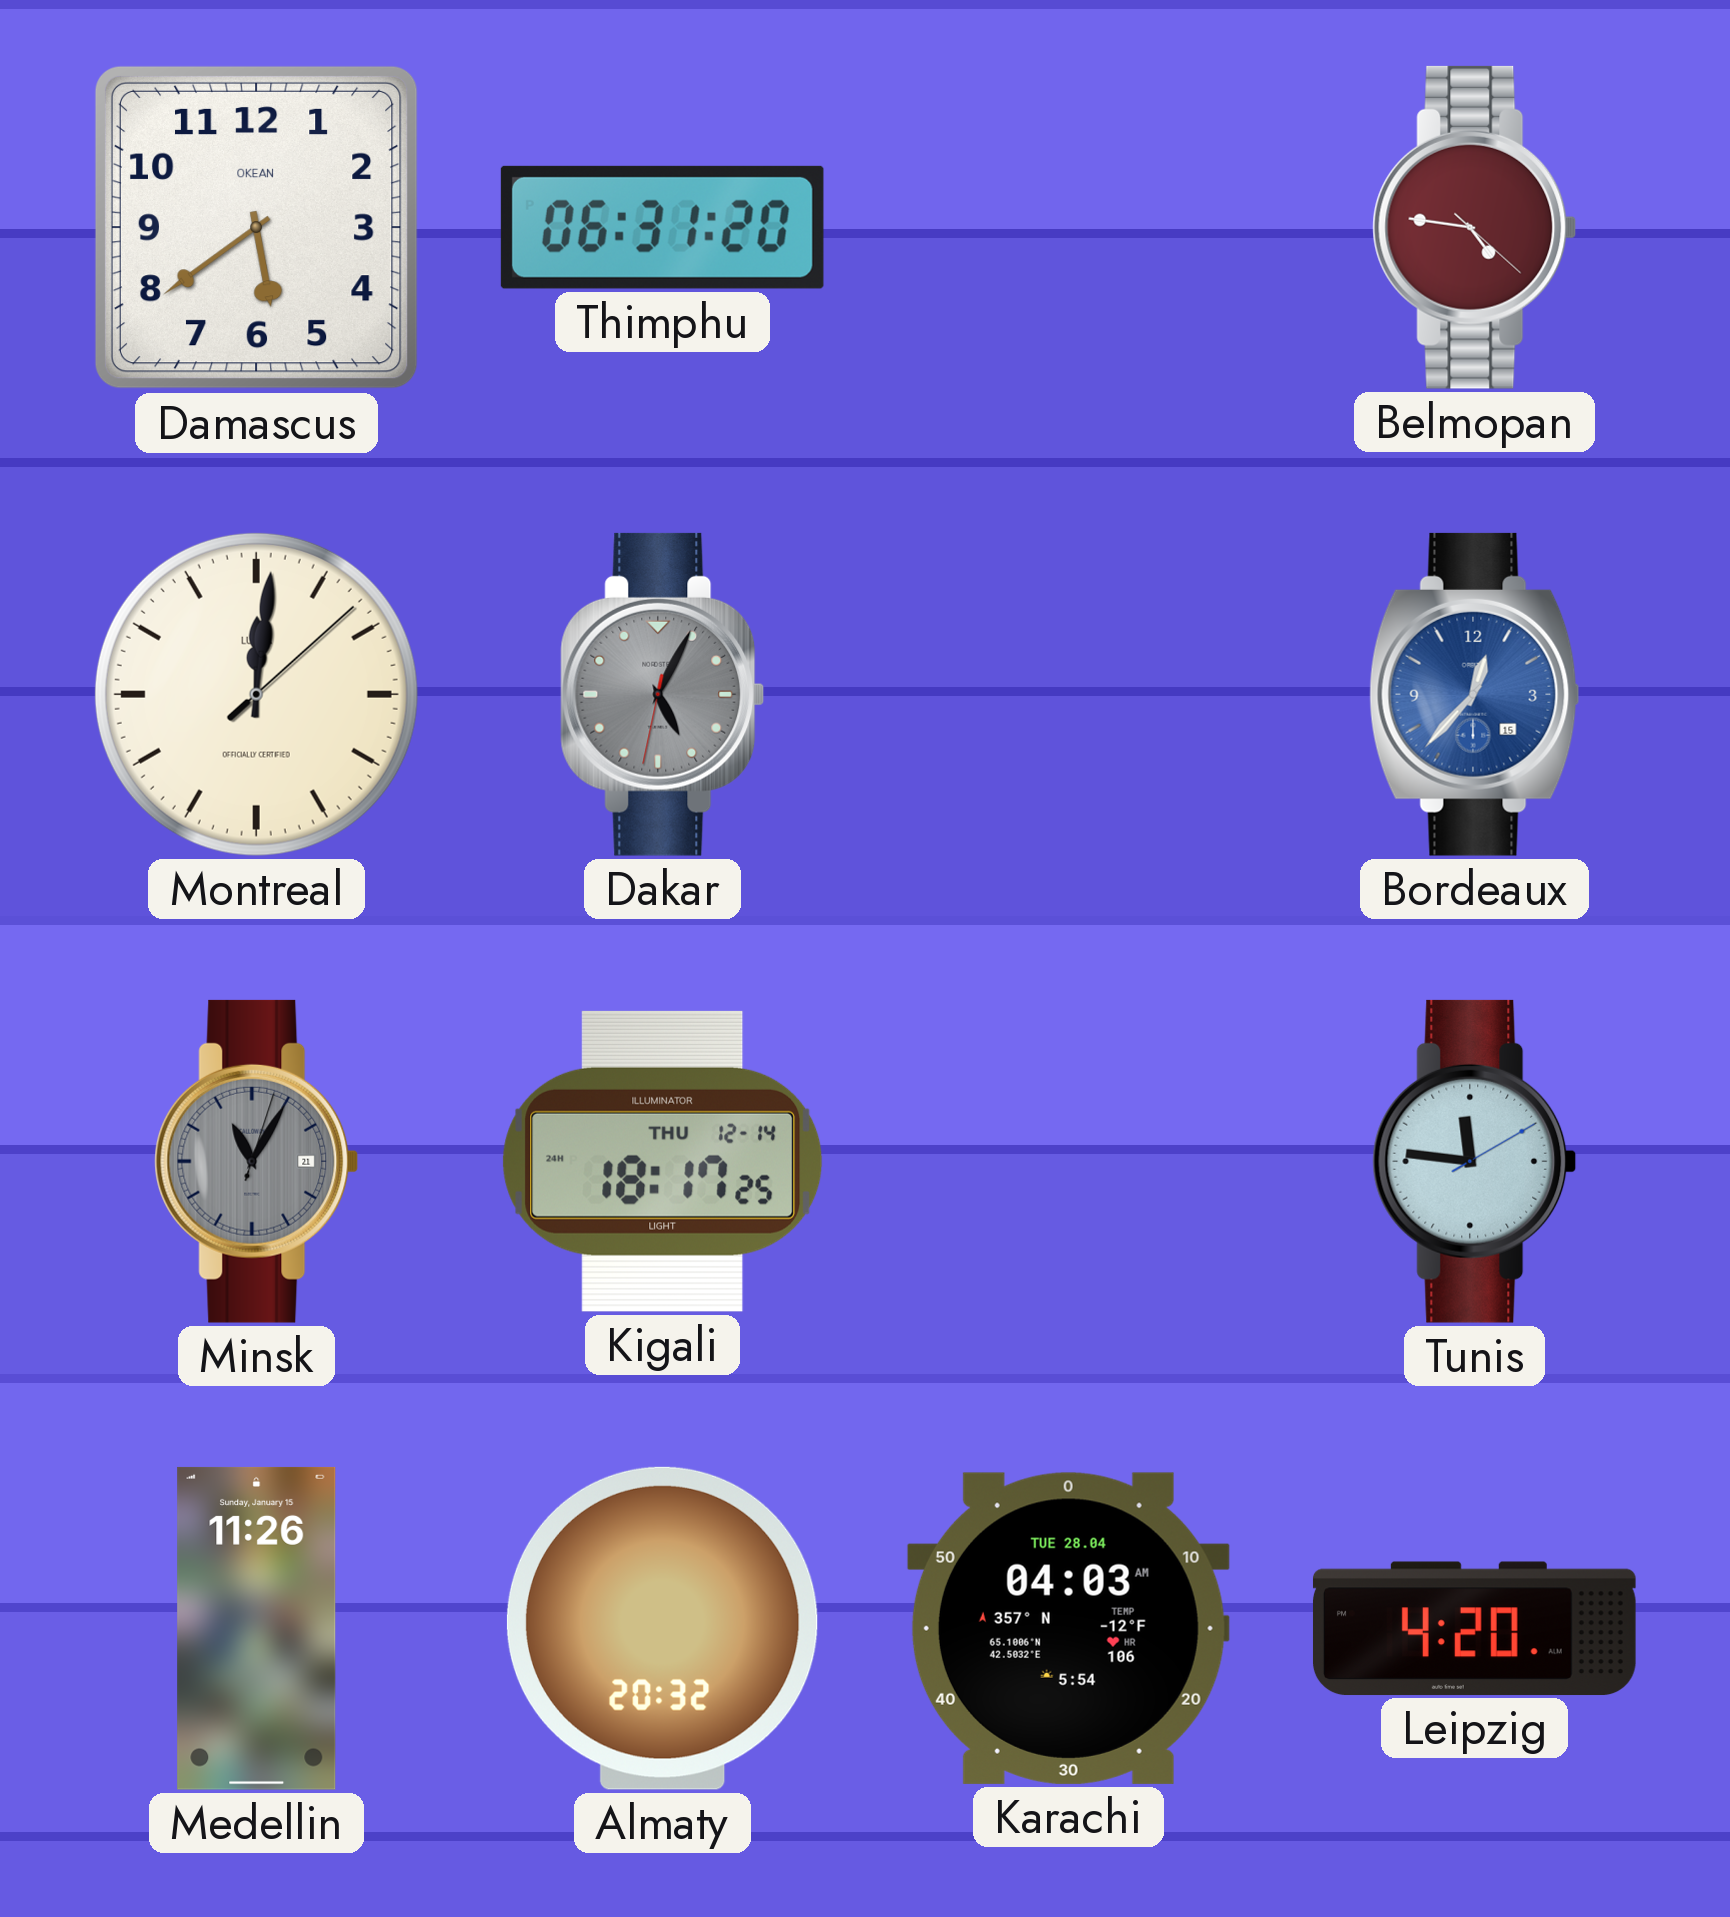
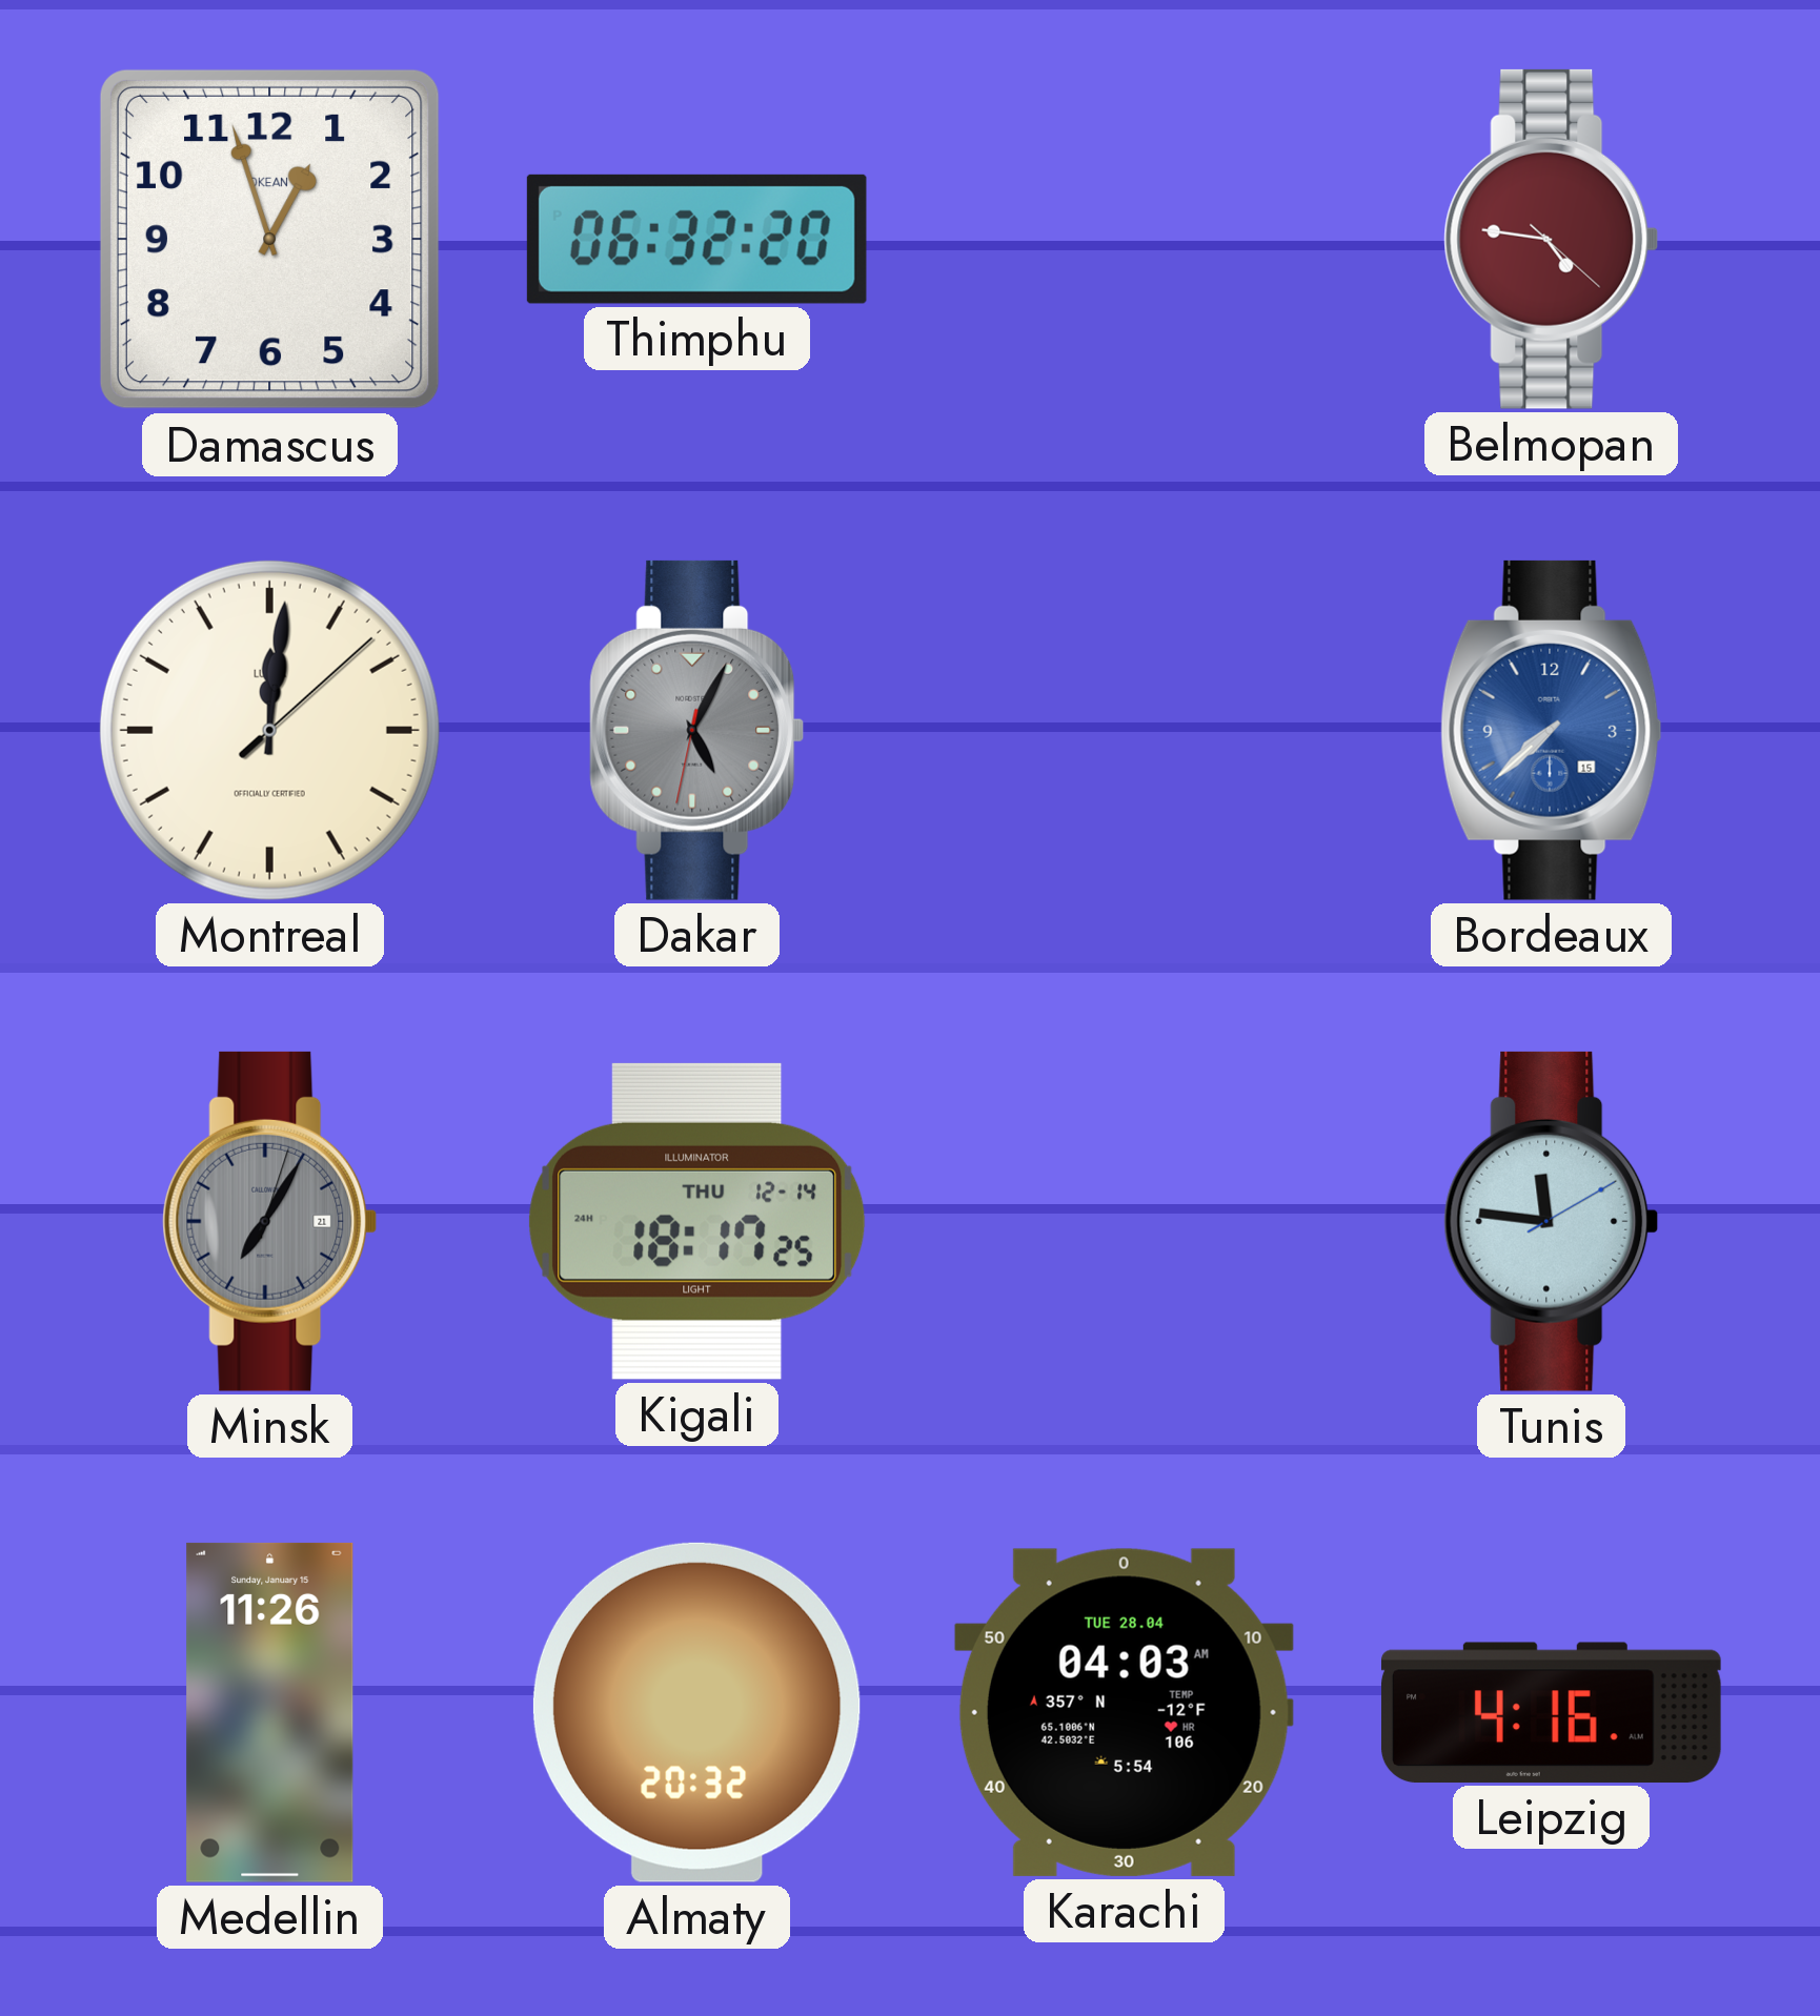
Damascus: 5:39 -> 12:57 (269, 239)
Thimphu: 06:31 -> 06:32 (696, 239)
Bordeaux: 12:37 -> 7:38 (1552, 730)
Minsk: 11:05 -> 7:05 (270, 1221)
Leipzig: 4:20 -> 4:16 (1551, 1712)
